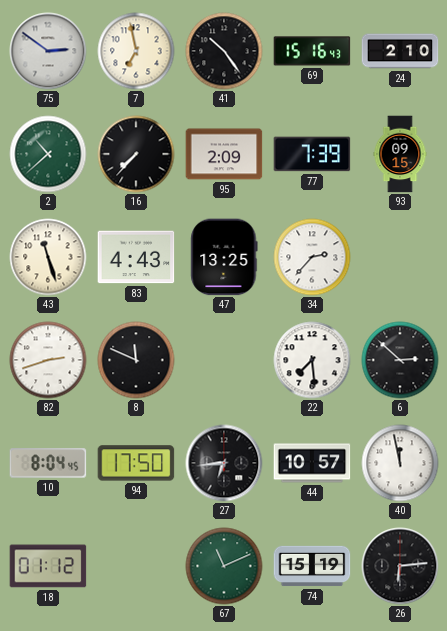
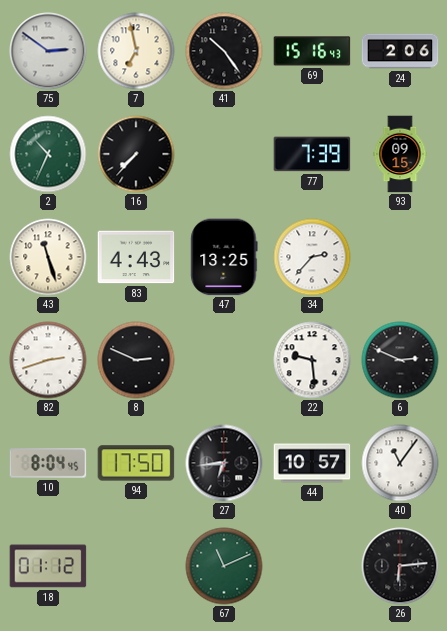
24: 2:10 -> 2:06 (400, 51)
2: 10:38 -> 10:34 (48, 154)
95: 2:09 -> none (224, 154)
8: 11:49 -> 2:49 (136, 360)
22: 7:29 -> 9:29 (312, 360)
6: 2:52 -> 2:49 (400, 360)
40: 11:58 -> 11:06 (400, 463)
74: 15:19 -> none (312, 566)
